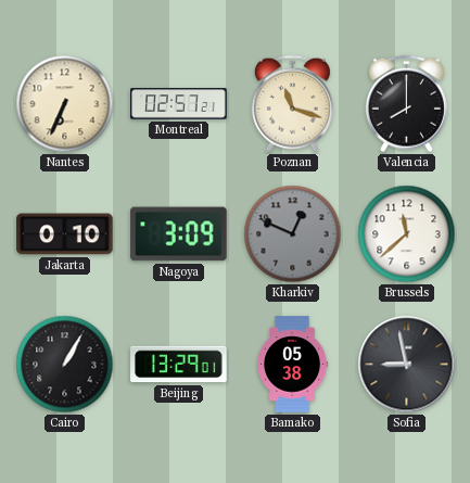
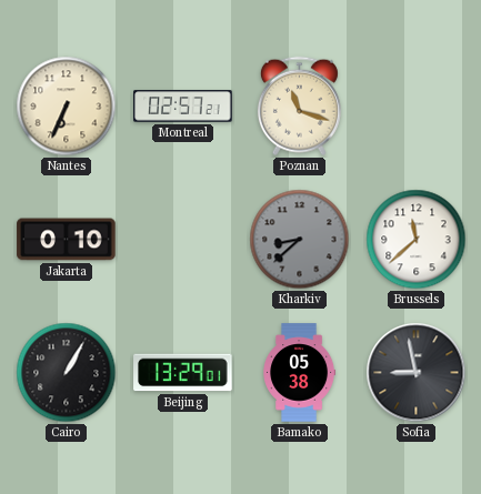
Valencia: 8:00 -> none (406, 104)
Nagoya: 3:09 -> none (179, 234)
Kharkiv: 12:49 -> 8:38 (300, 240)
